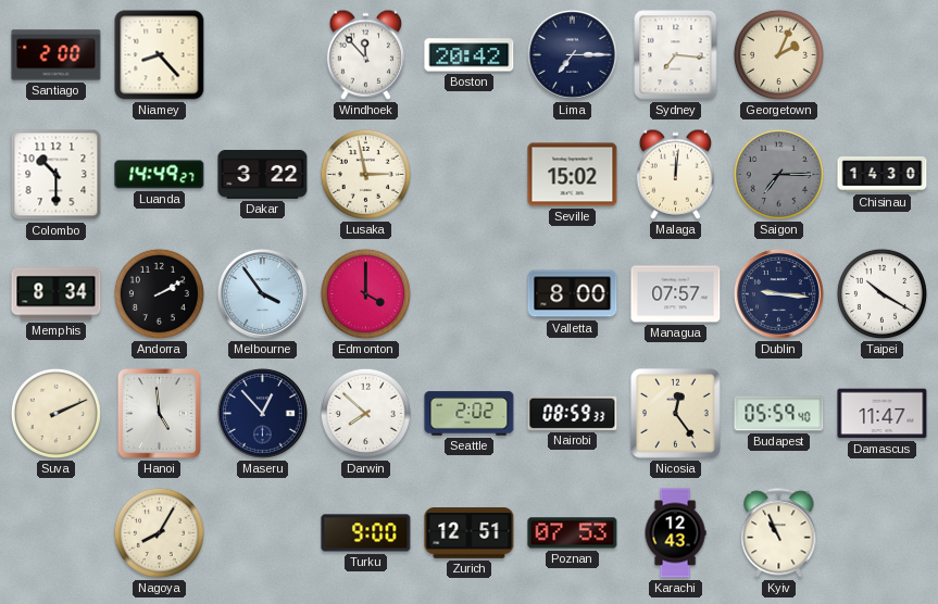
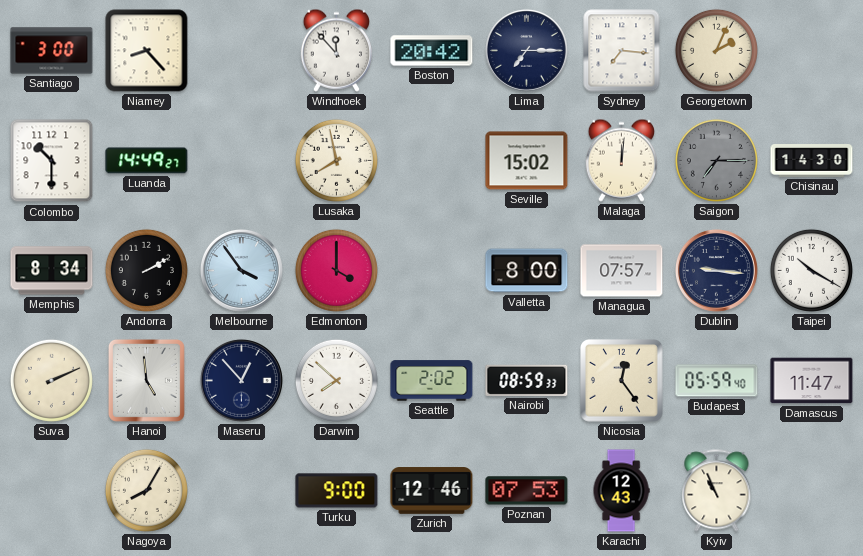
Santiago: 2:00 -> 3:00 (52, 51)
Dakar: 3:22 -> none (263, 174)
Lusaka: 2:58 -> 7:58 (336, 160)
Zurich: 12:51 -> 12:46 (432, 491)
